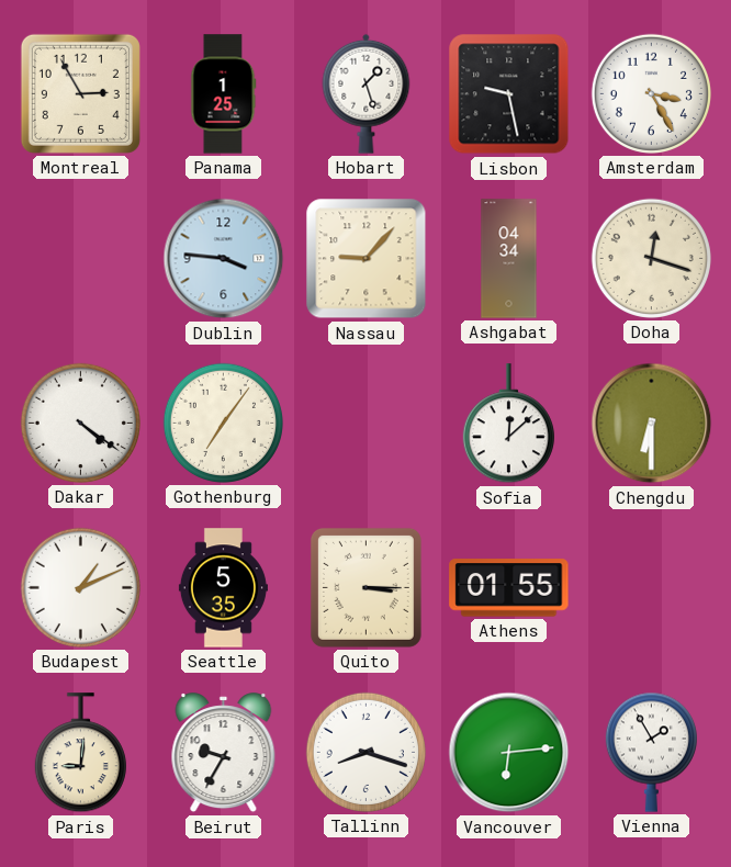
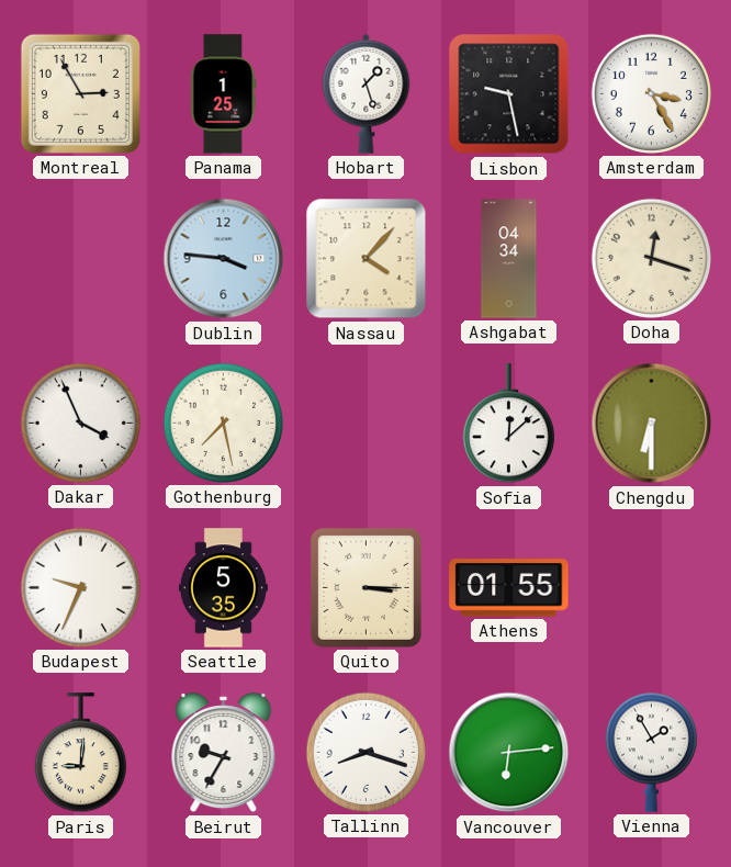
Nassau: 9:07 -> 4:07 (367, 259)
Dakar: 4:21 -> 3:56 (80, 423)
Gothenburg: 7:06 -> 7:28 (223, 423)
Budapest: 1:11 -> 9:34 (80, 587)
